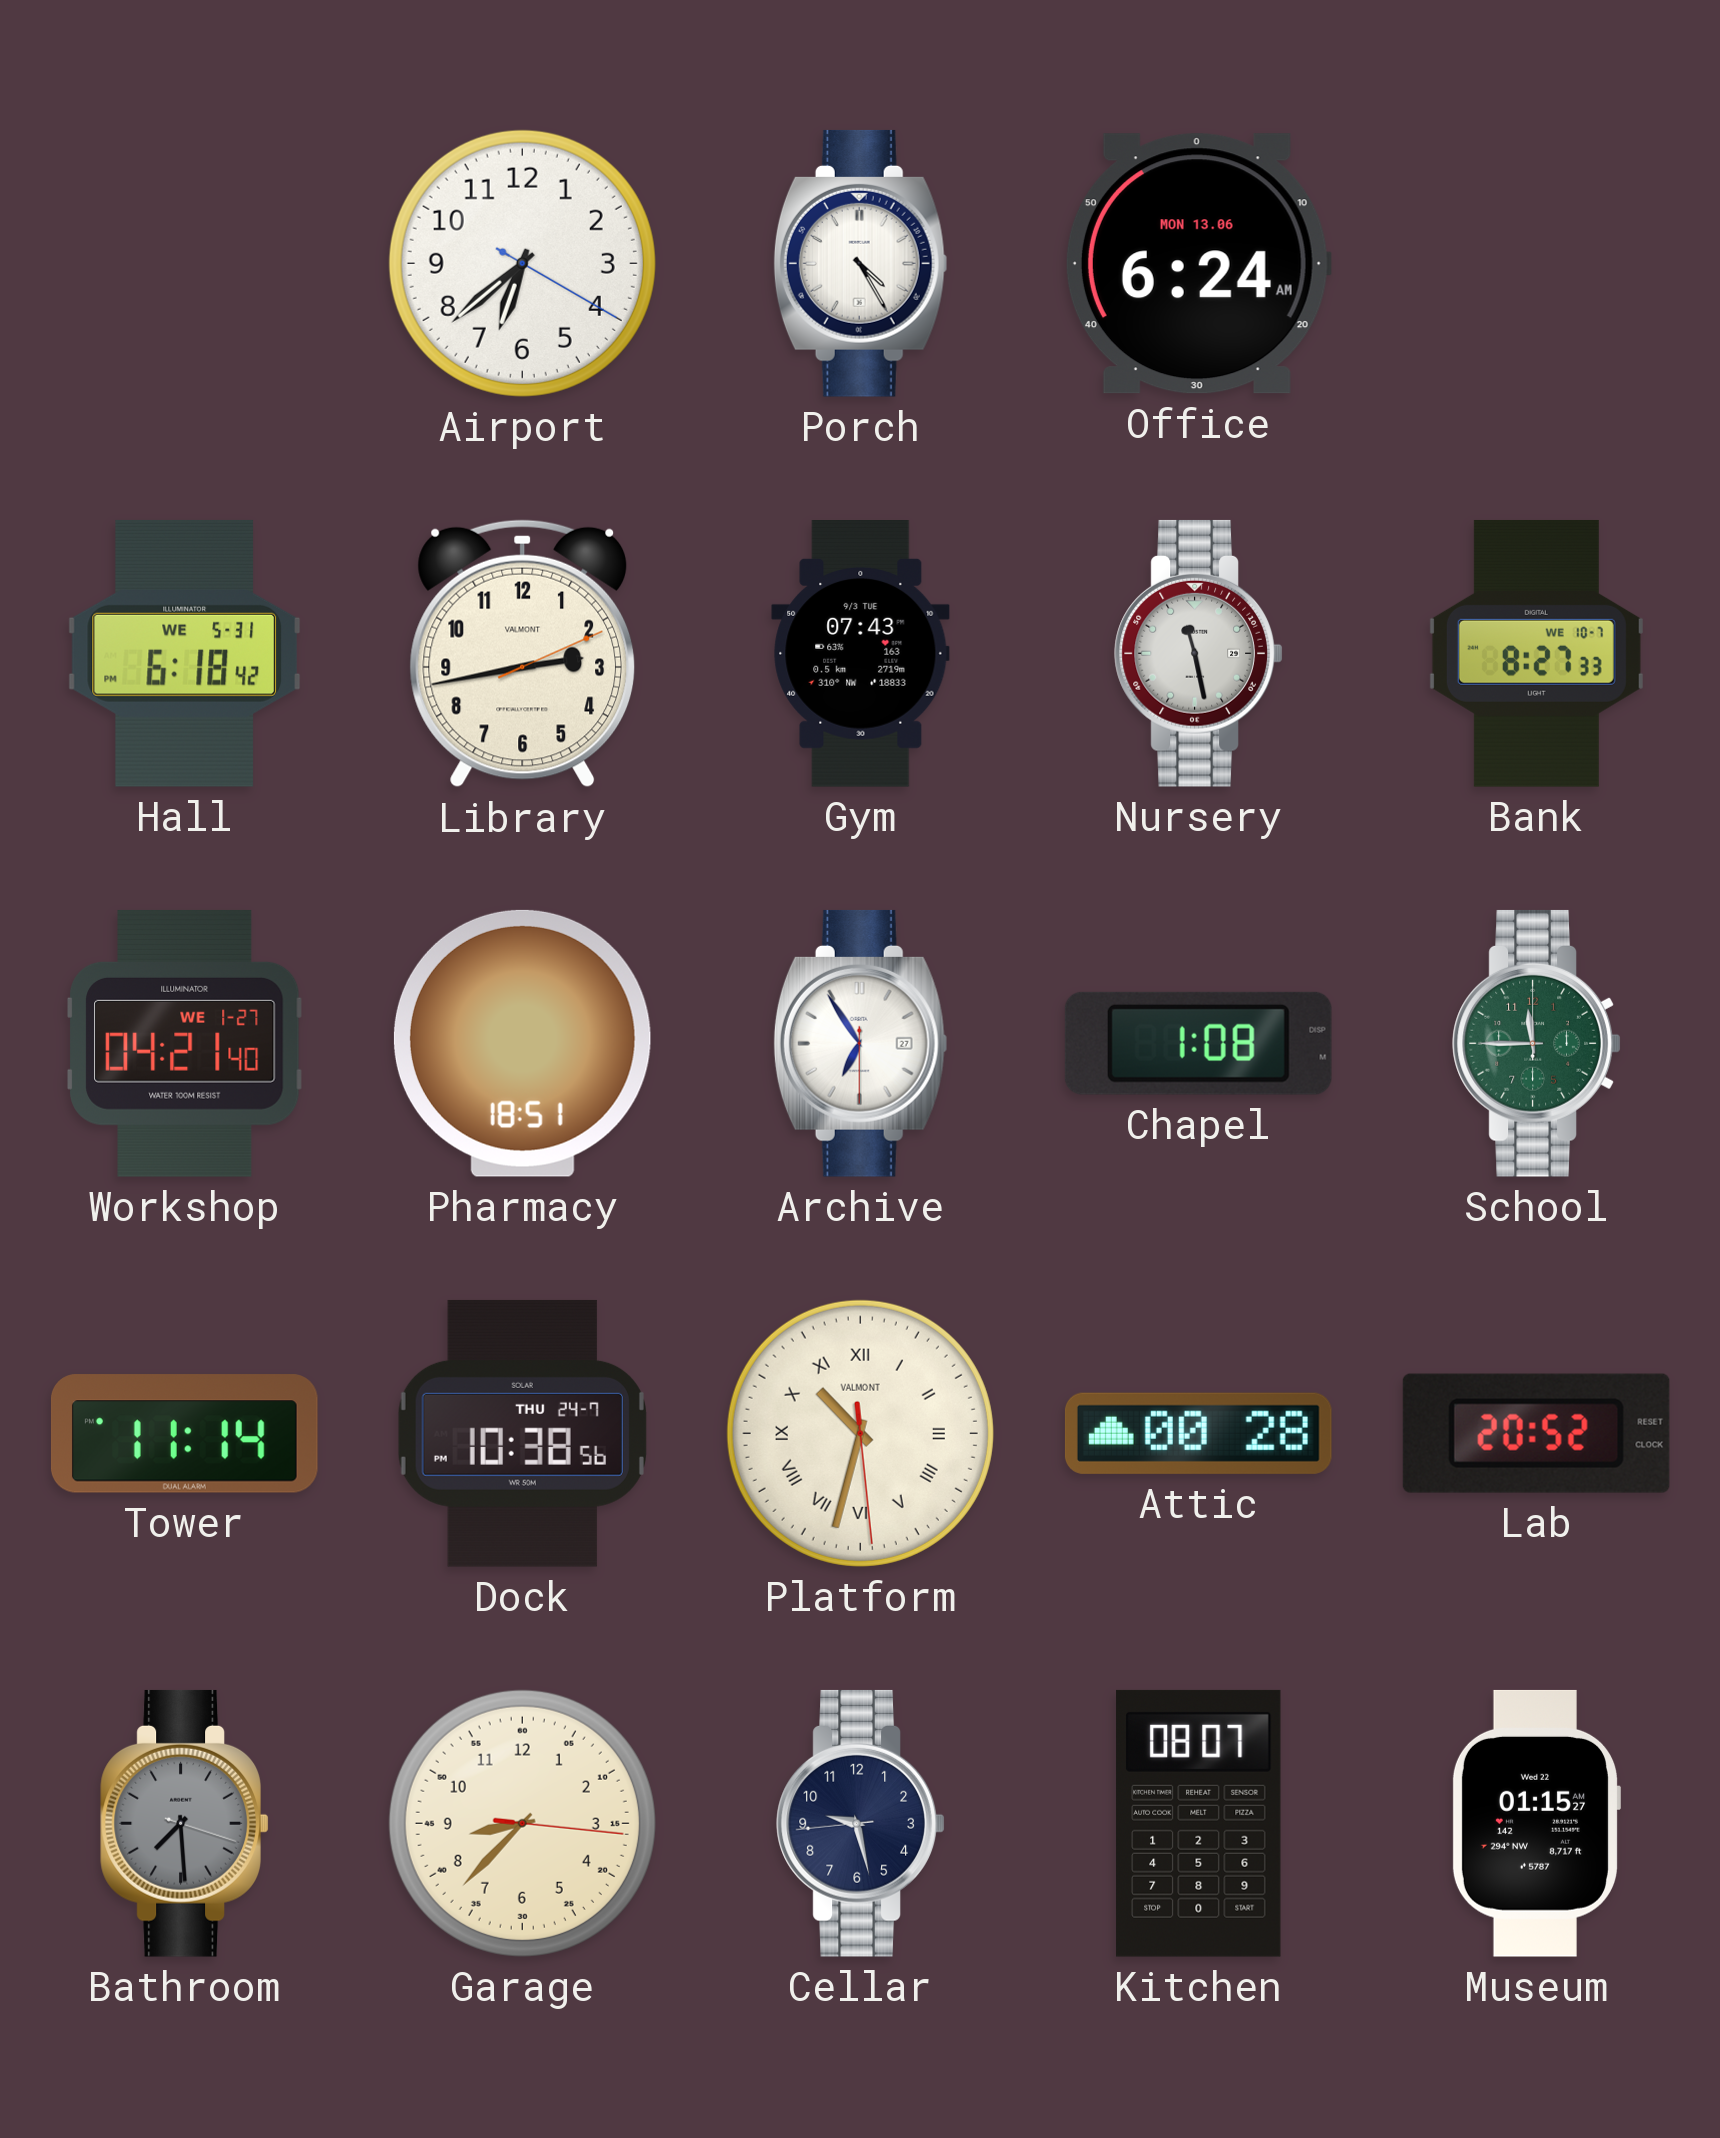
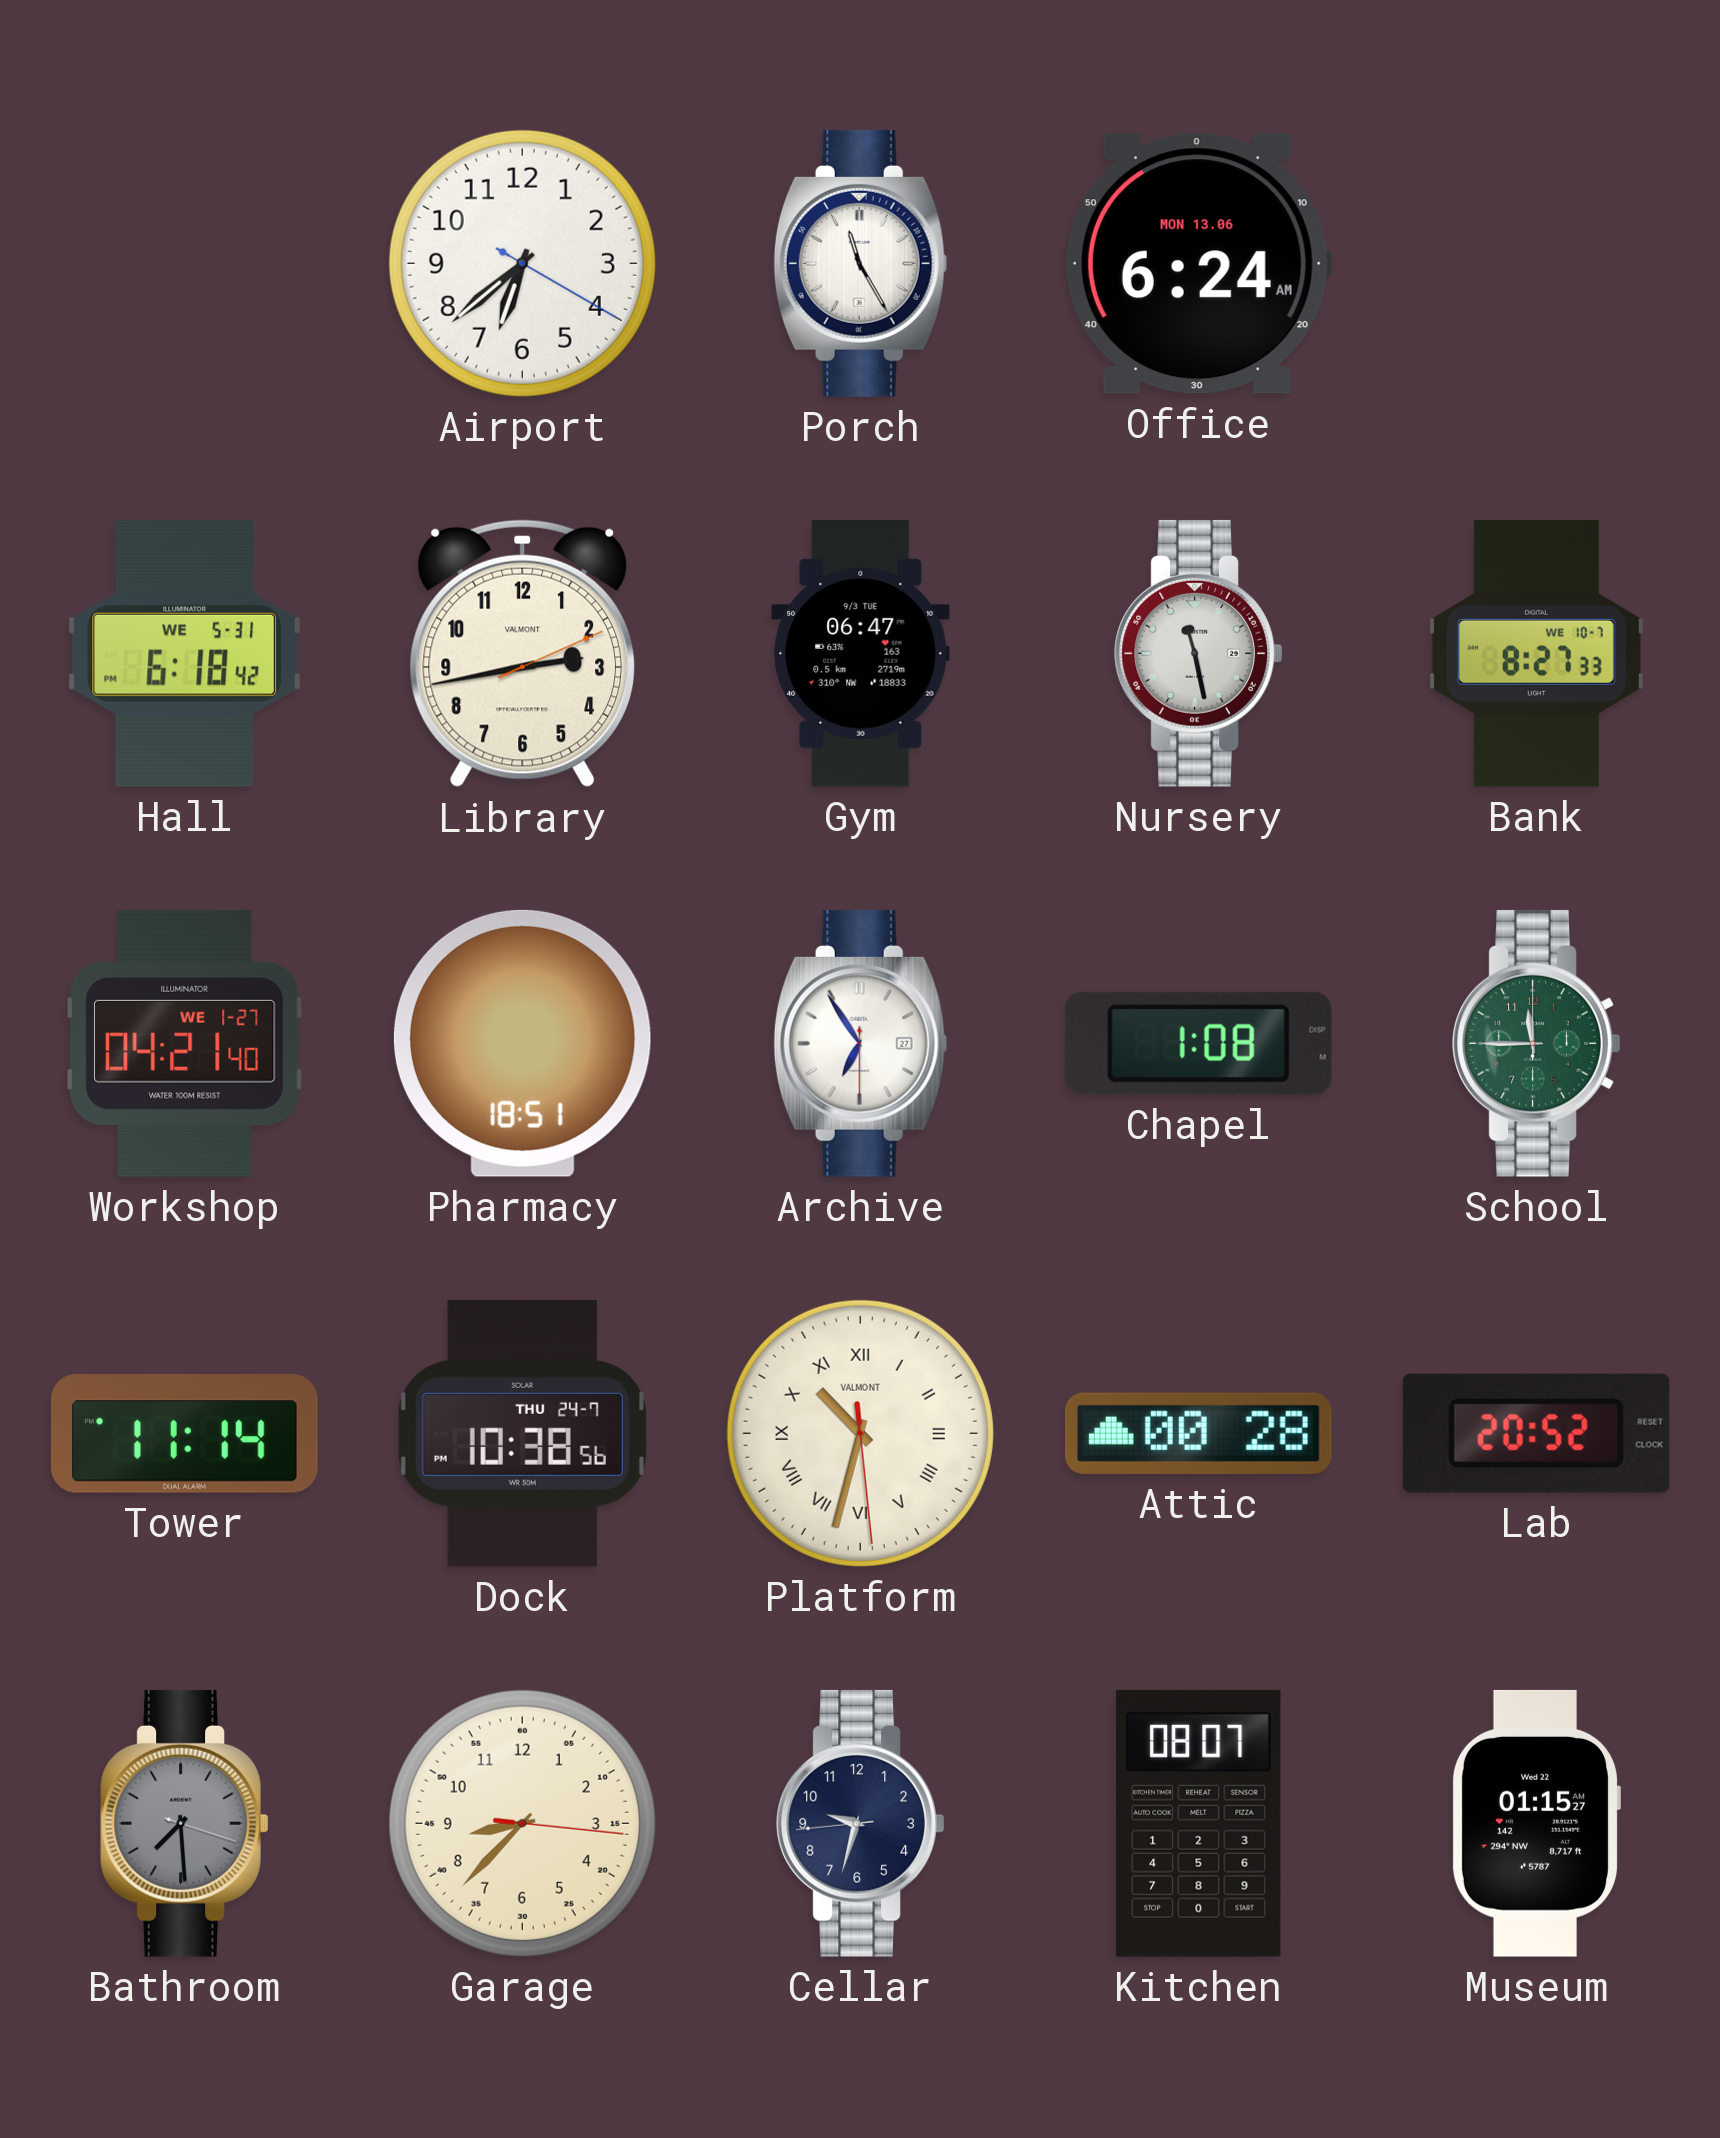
Porch: 4:25 -> 11:25 (860, 263)
Gym: 07:43 -> 06:47 (861, 654)
Cellar: 9:27 -> 9:32 (861, 1823)
